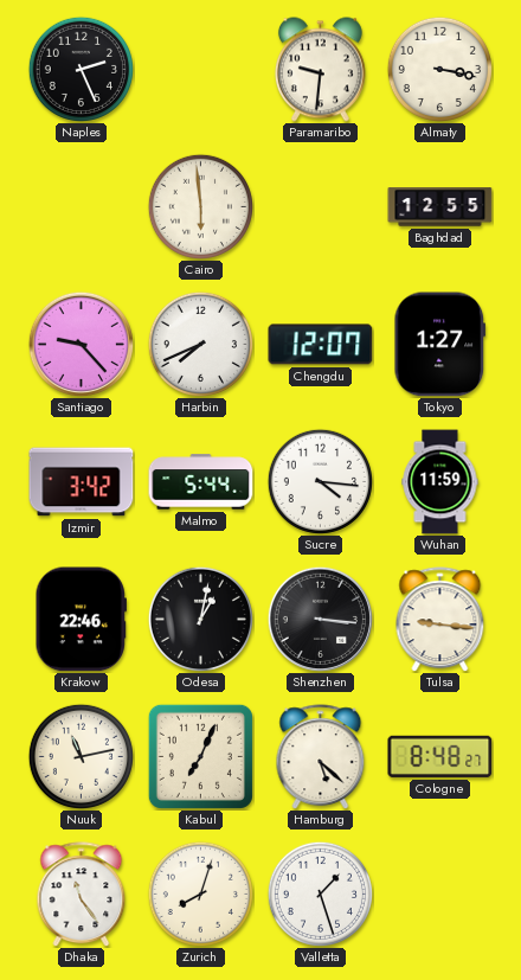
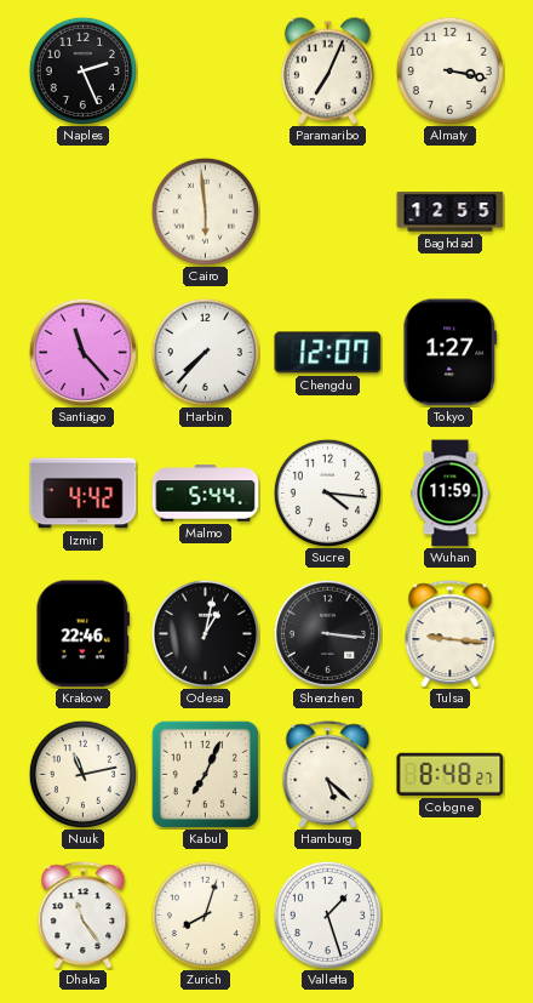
Paramaribo: 9:31 -> 7:04 (327, 72)
Santiago: 9:23 -> 11:23 (82, 352)
Harbin: 7:41 -> 7:37 (205, 352)
Izmir: 3:42 -> 4:42 (84, 494)
